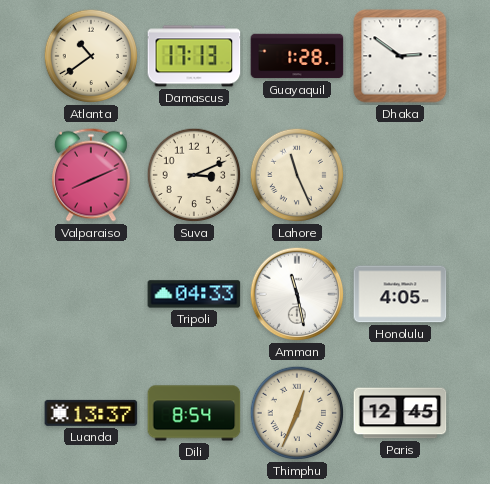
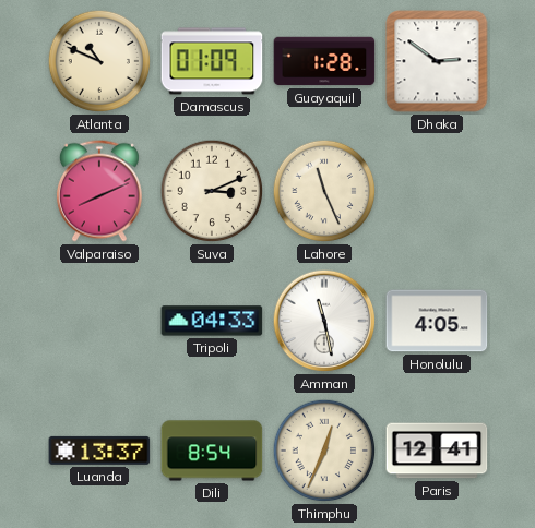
Atlanta: 10:39 -> 10:49 (99, 61)
Damascus: 17:13 -> 01:09 (212, 61)
Paris: 12:45 -> 12:41 (437, 451)
